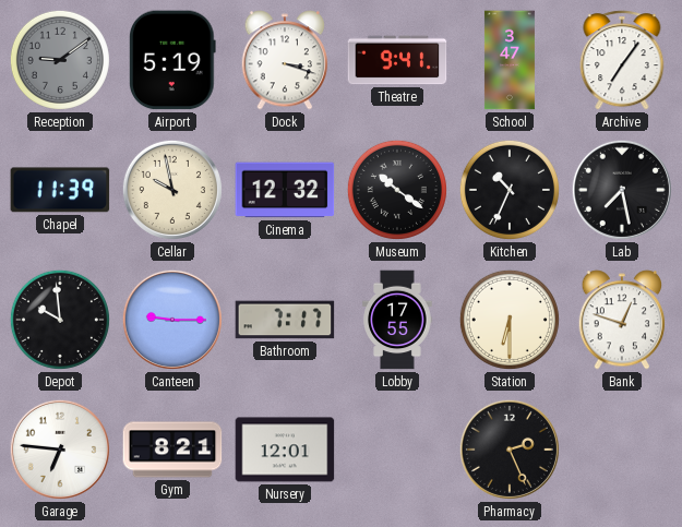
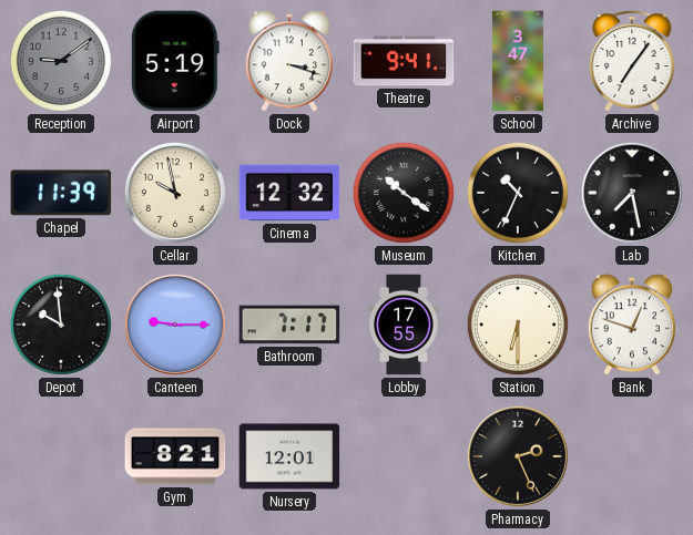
Garage: 6:46 -> none (60, 450)
